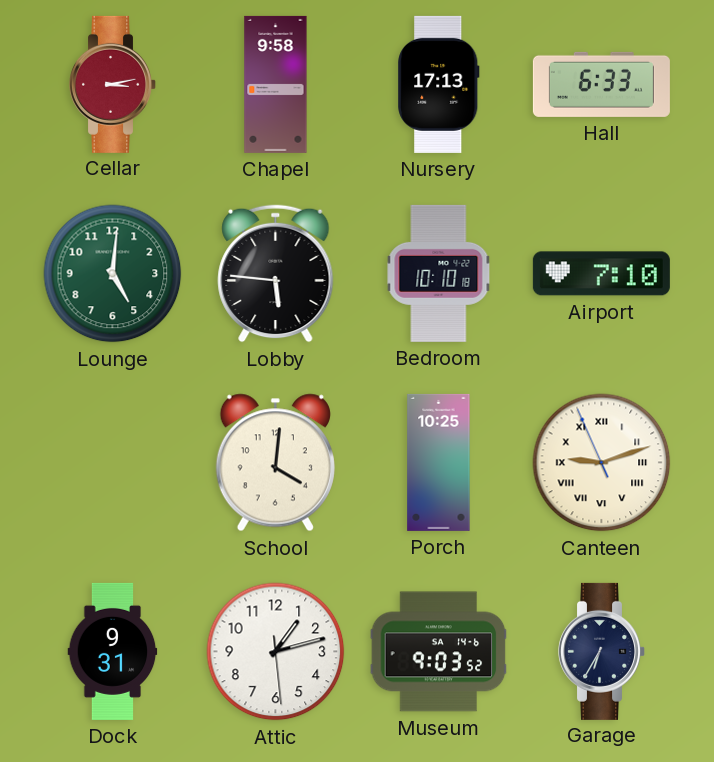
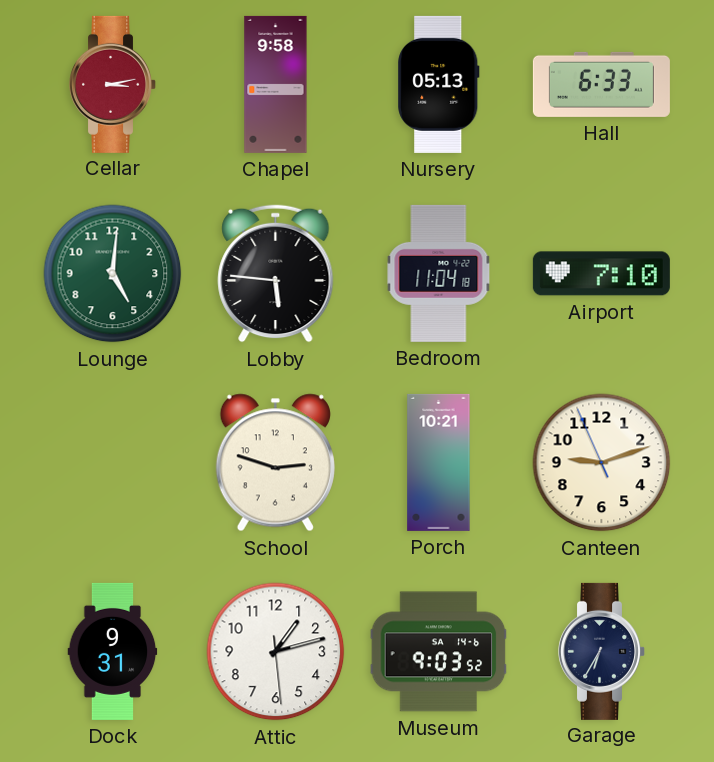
Nursery: 17:13 -> 05:13 (439, 84)
Bedroom: 10:10 -> 11:04 (439, 273)
School: 4:01 -> 2:48 (275, 463)
Porch: 10:25 -> 10:21 (439, 462)
Canteen numerals: Roman -> Arabic (602, 463)
